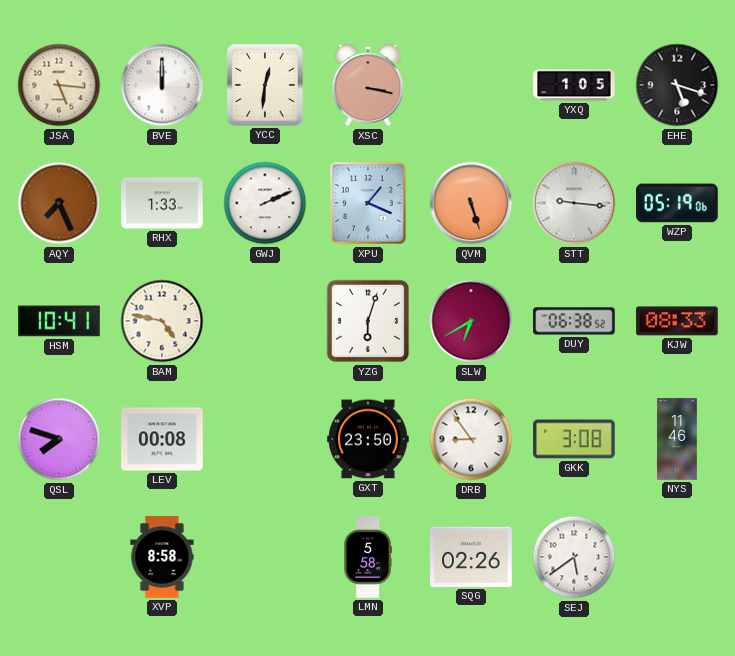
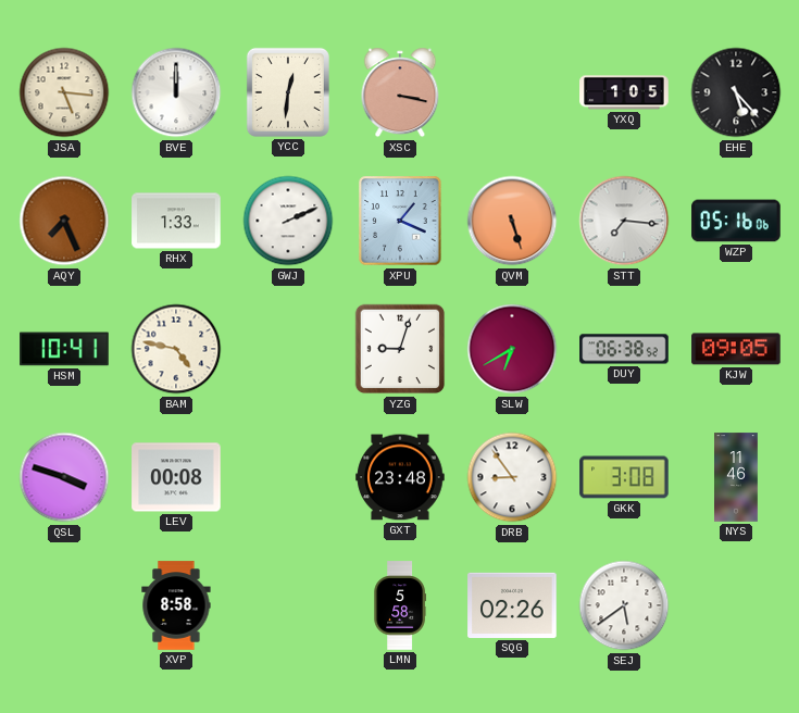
EHE: 5:18 -> 5:23 (736, 92)
STT: 9:16 -> 7:16 (624, 221)
WZP: 05:19 -> 05:16 (736, 221)
YZG: 6:03 -> 9:03 (400, 349)
KJW: 08:33 -> 09:05 (736, 349)
QSL: 7:48 -> 3:48 (64, 477)
GXT: 23:50 -> 23:48 (400, 477)
